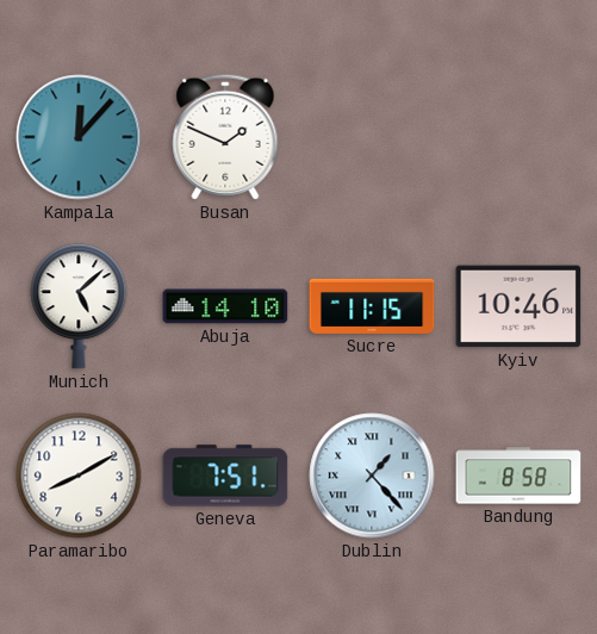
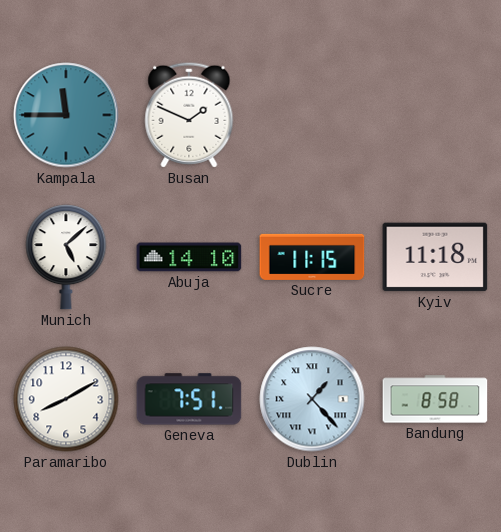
Kampala: 12:07 -> 11:45 (66, 115)
Kyiv: 10:46 -> 11:18 (435, 257)
